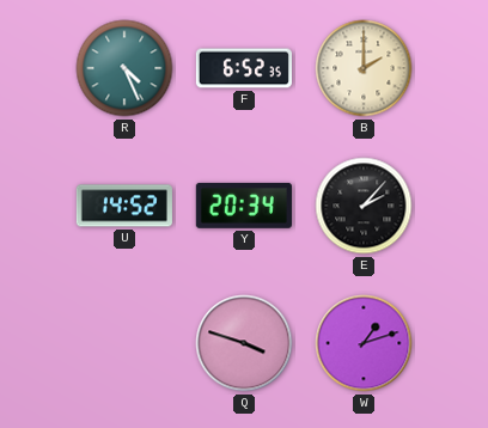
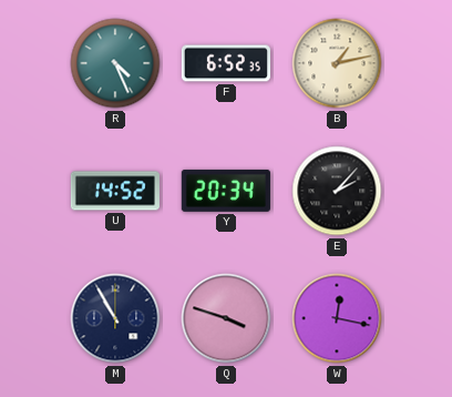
B: 2:00 -> 1:13 (337, 63)
M: none -> 10:55 (115, 318)
W: 1:12 -> 12:17 (337, 318)
